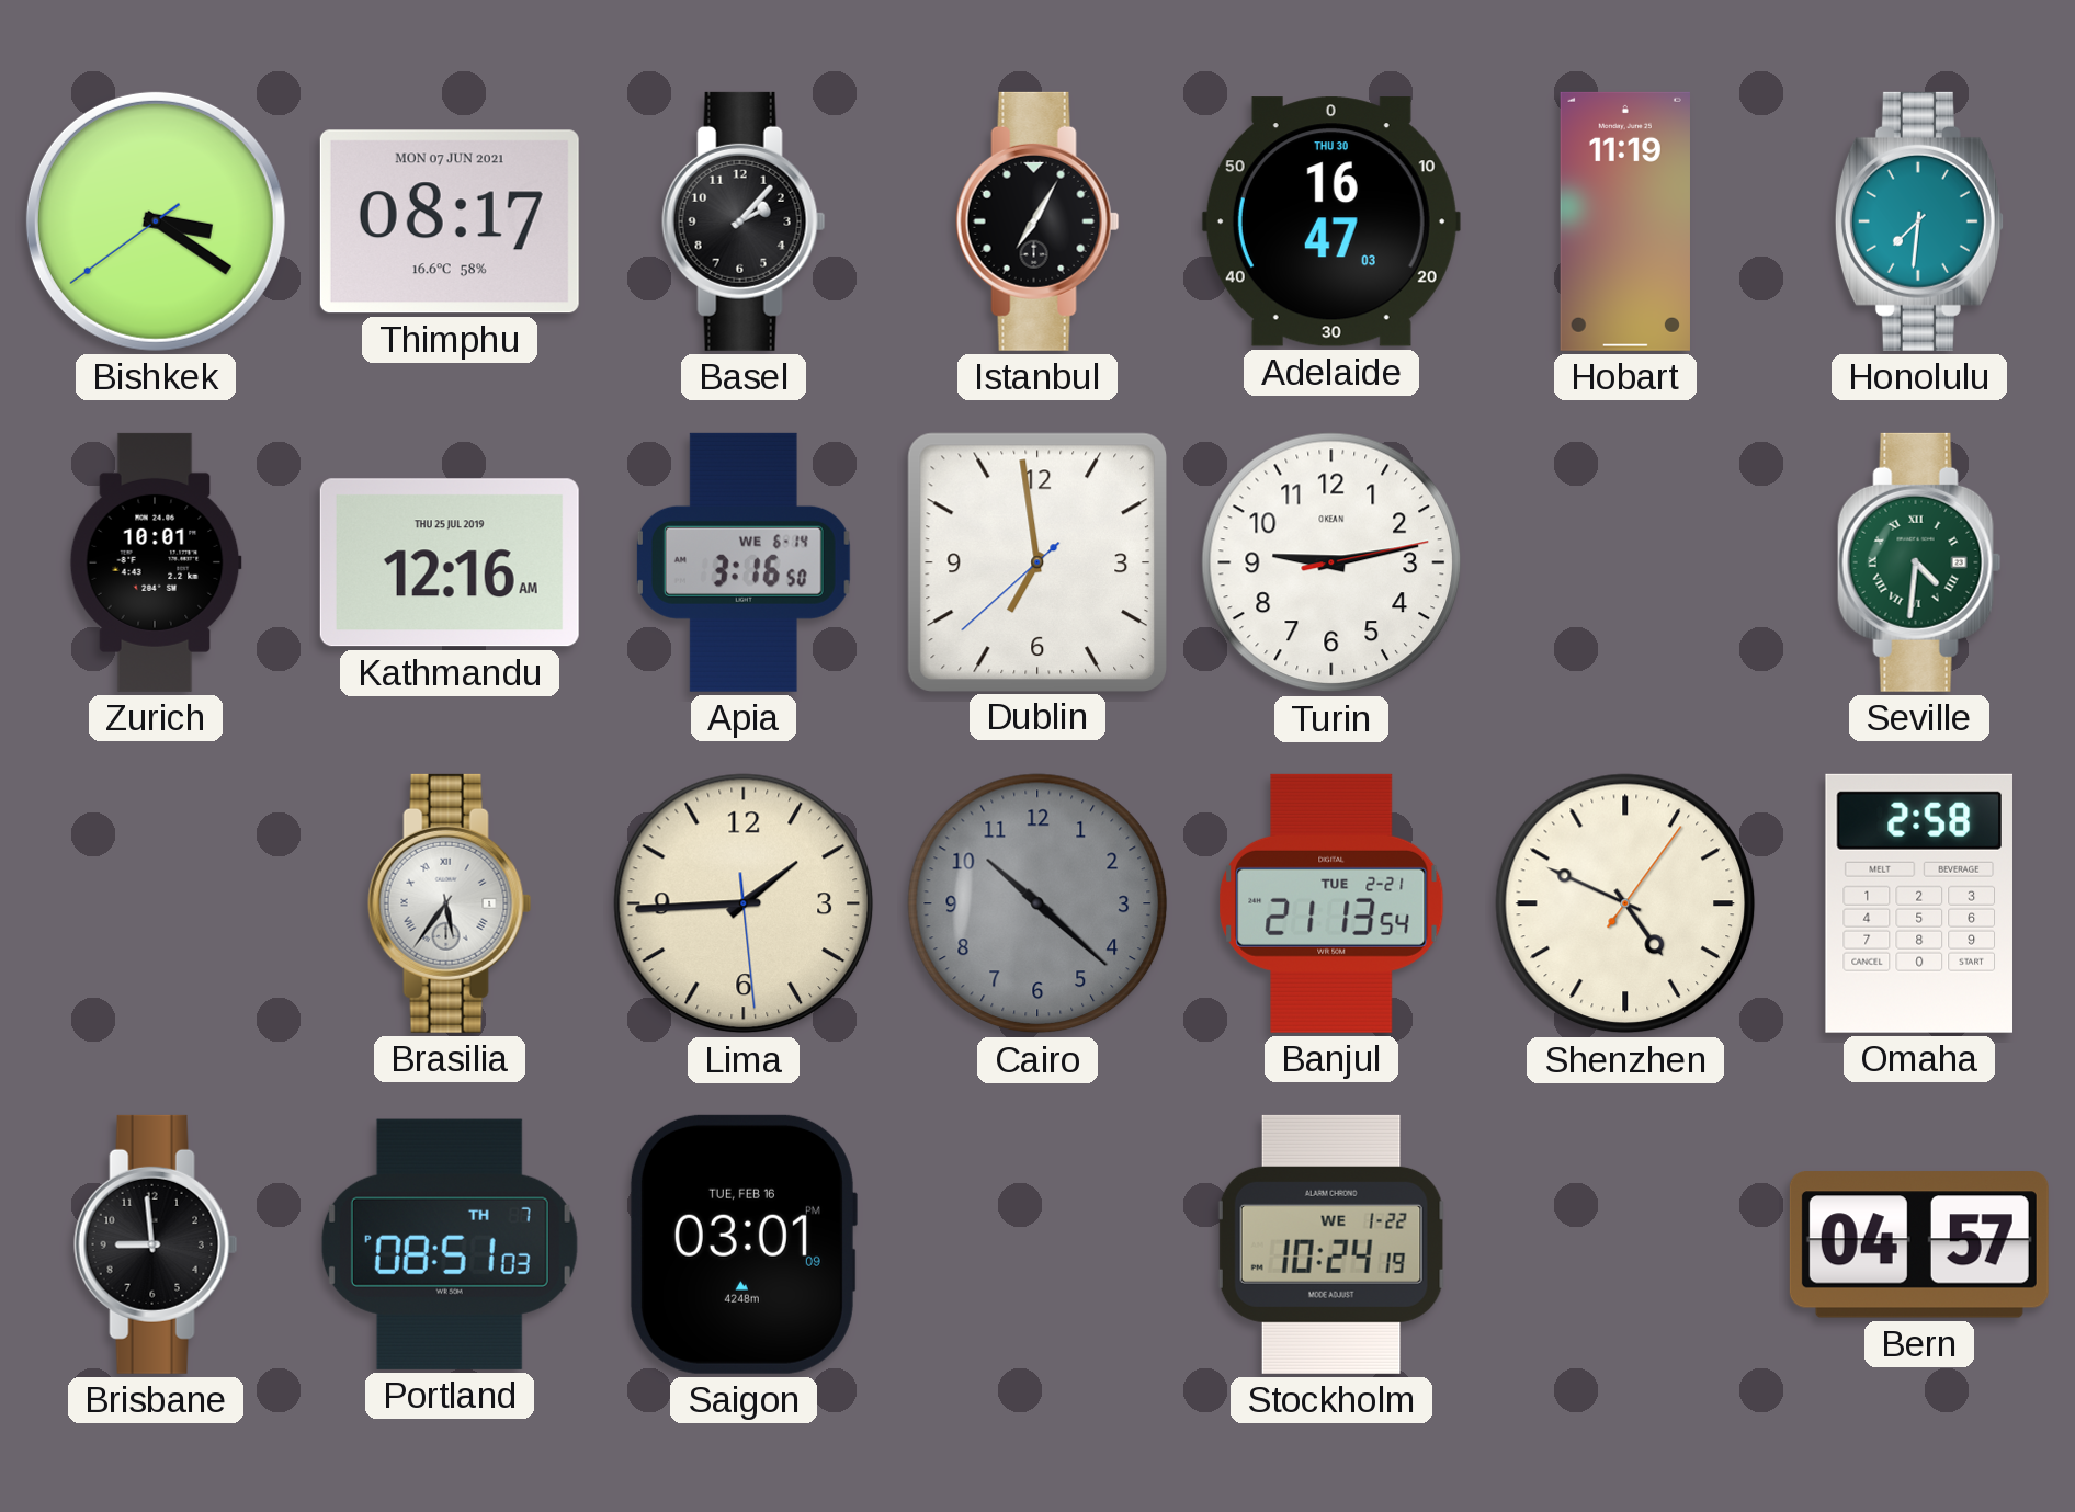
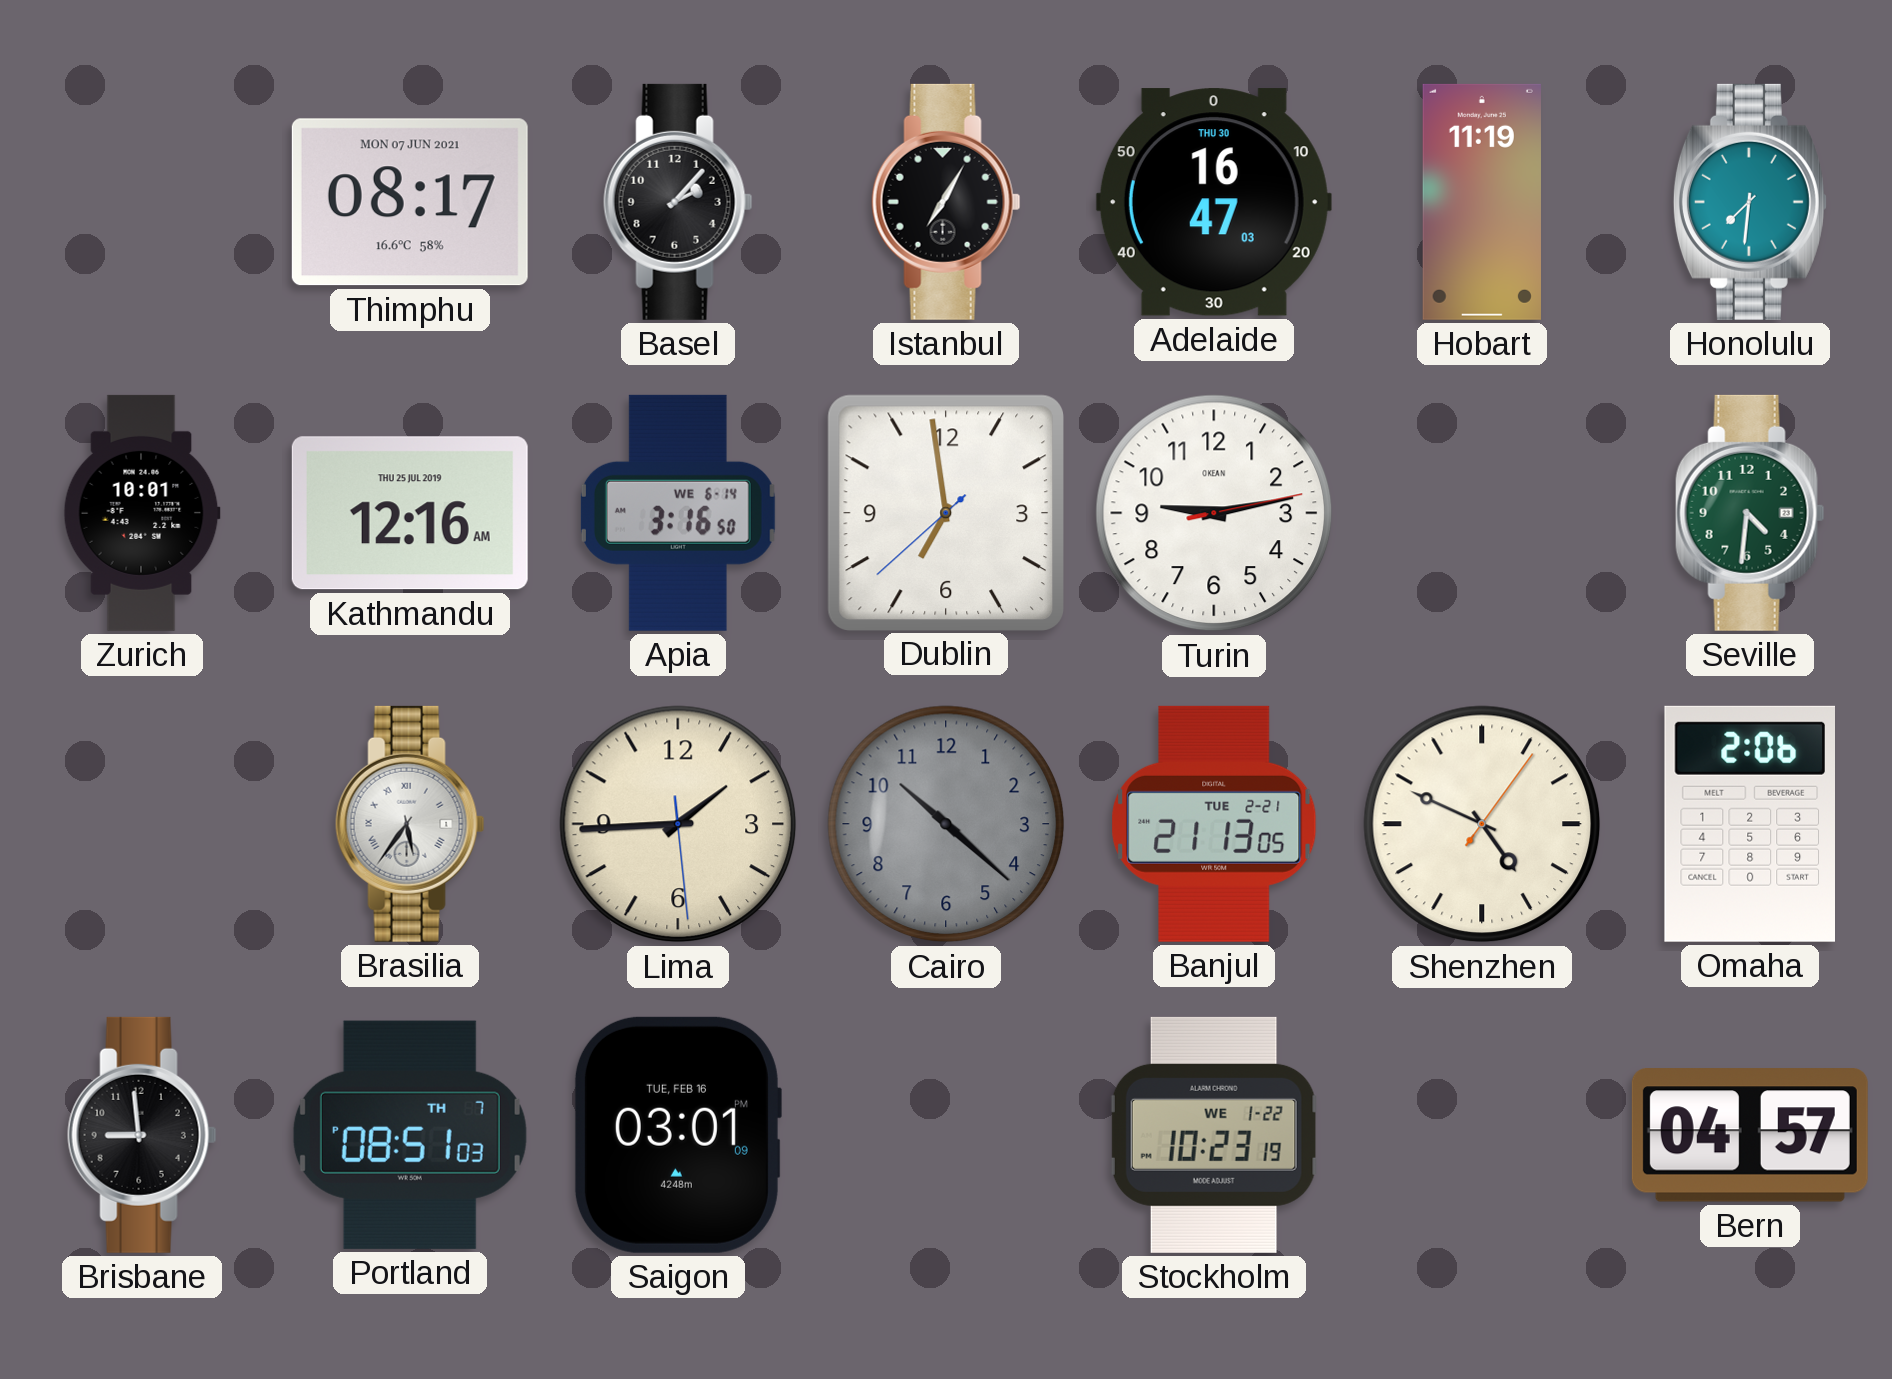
Bishkek: 3:20 -> none (156, 221)
Seville numerals: Roman -> Arabic (1750, 513)
Banjul: 21:13:54 -> 21:13:05 (1214, 824)
Omaha: 2:58 -> 2:06 (1749, 824)
Stockholm: 10:24 -> 10:23 (1214, 1135)
